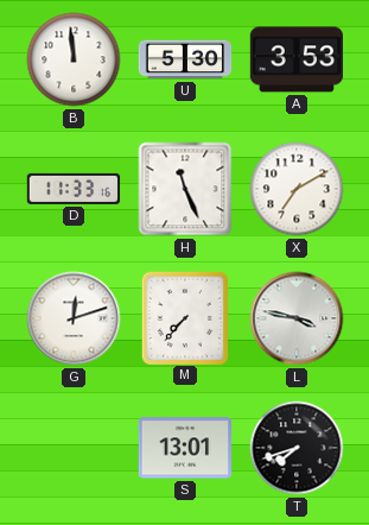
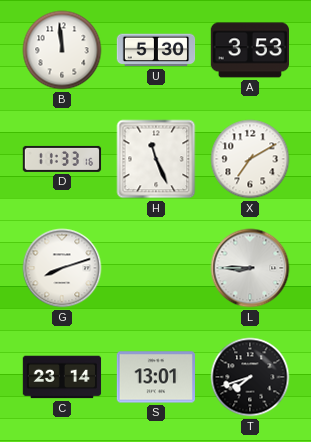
G: 12:12 -> 8:12 (62, 268)
M: 7:37 -> none (184, 317)
L: 3:47 -> 8:45 (250, 268)
C: none -> 23:14 (62, 377)
